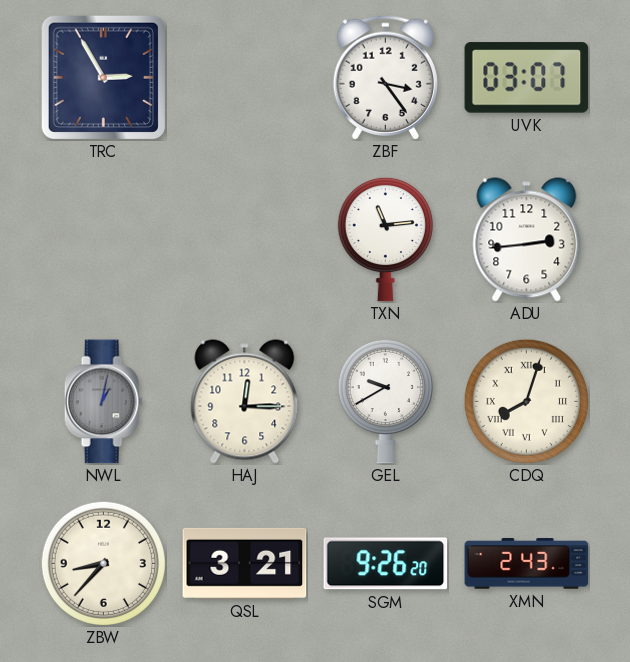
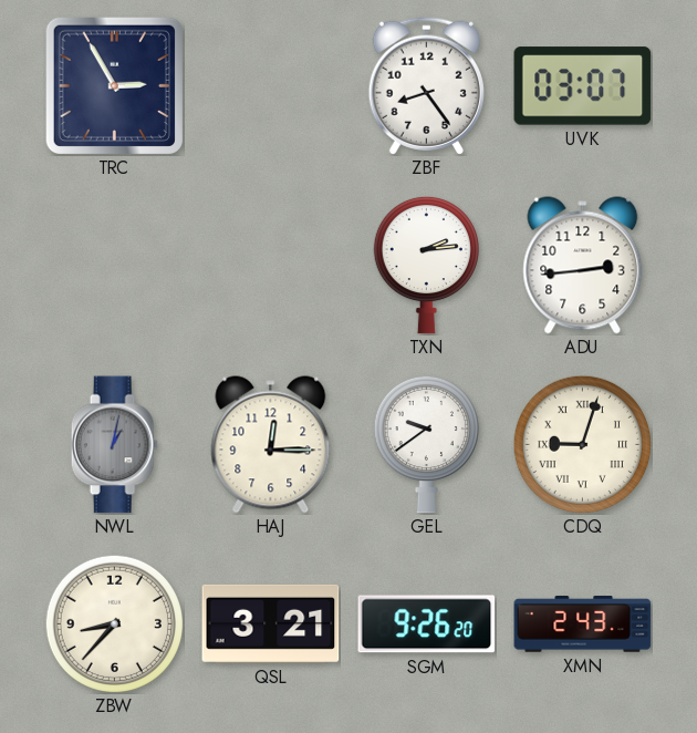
ZBF: 3:24 -> 8:24 (426, 85)
TXN: 11:14 -> 2:14 (426, 265)
GEL: 9:40 -> 9:39 (426, 444)
CDQ: 8:03 -> 9:03 (582, 444)
